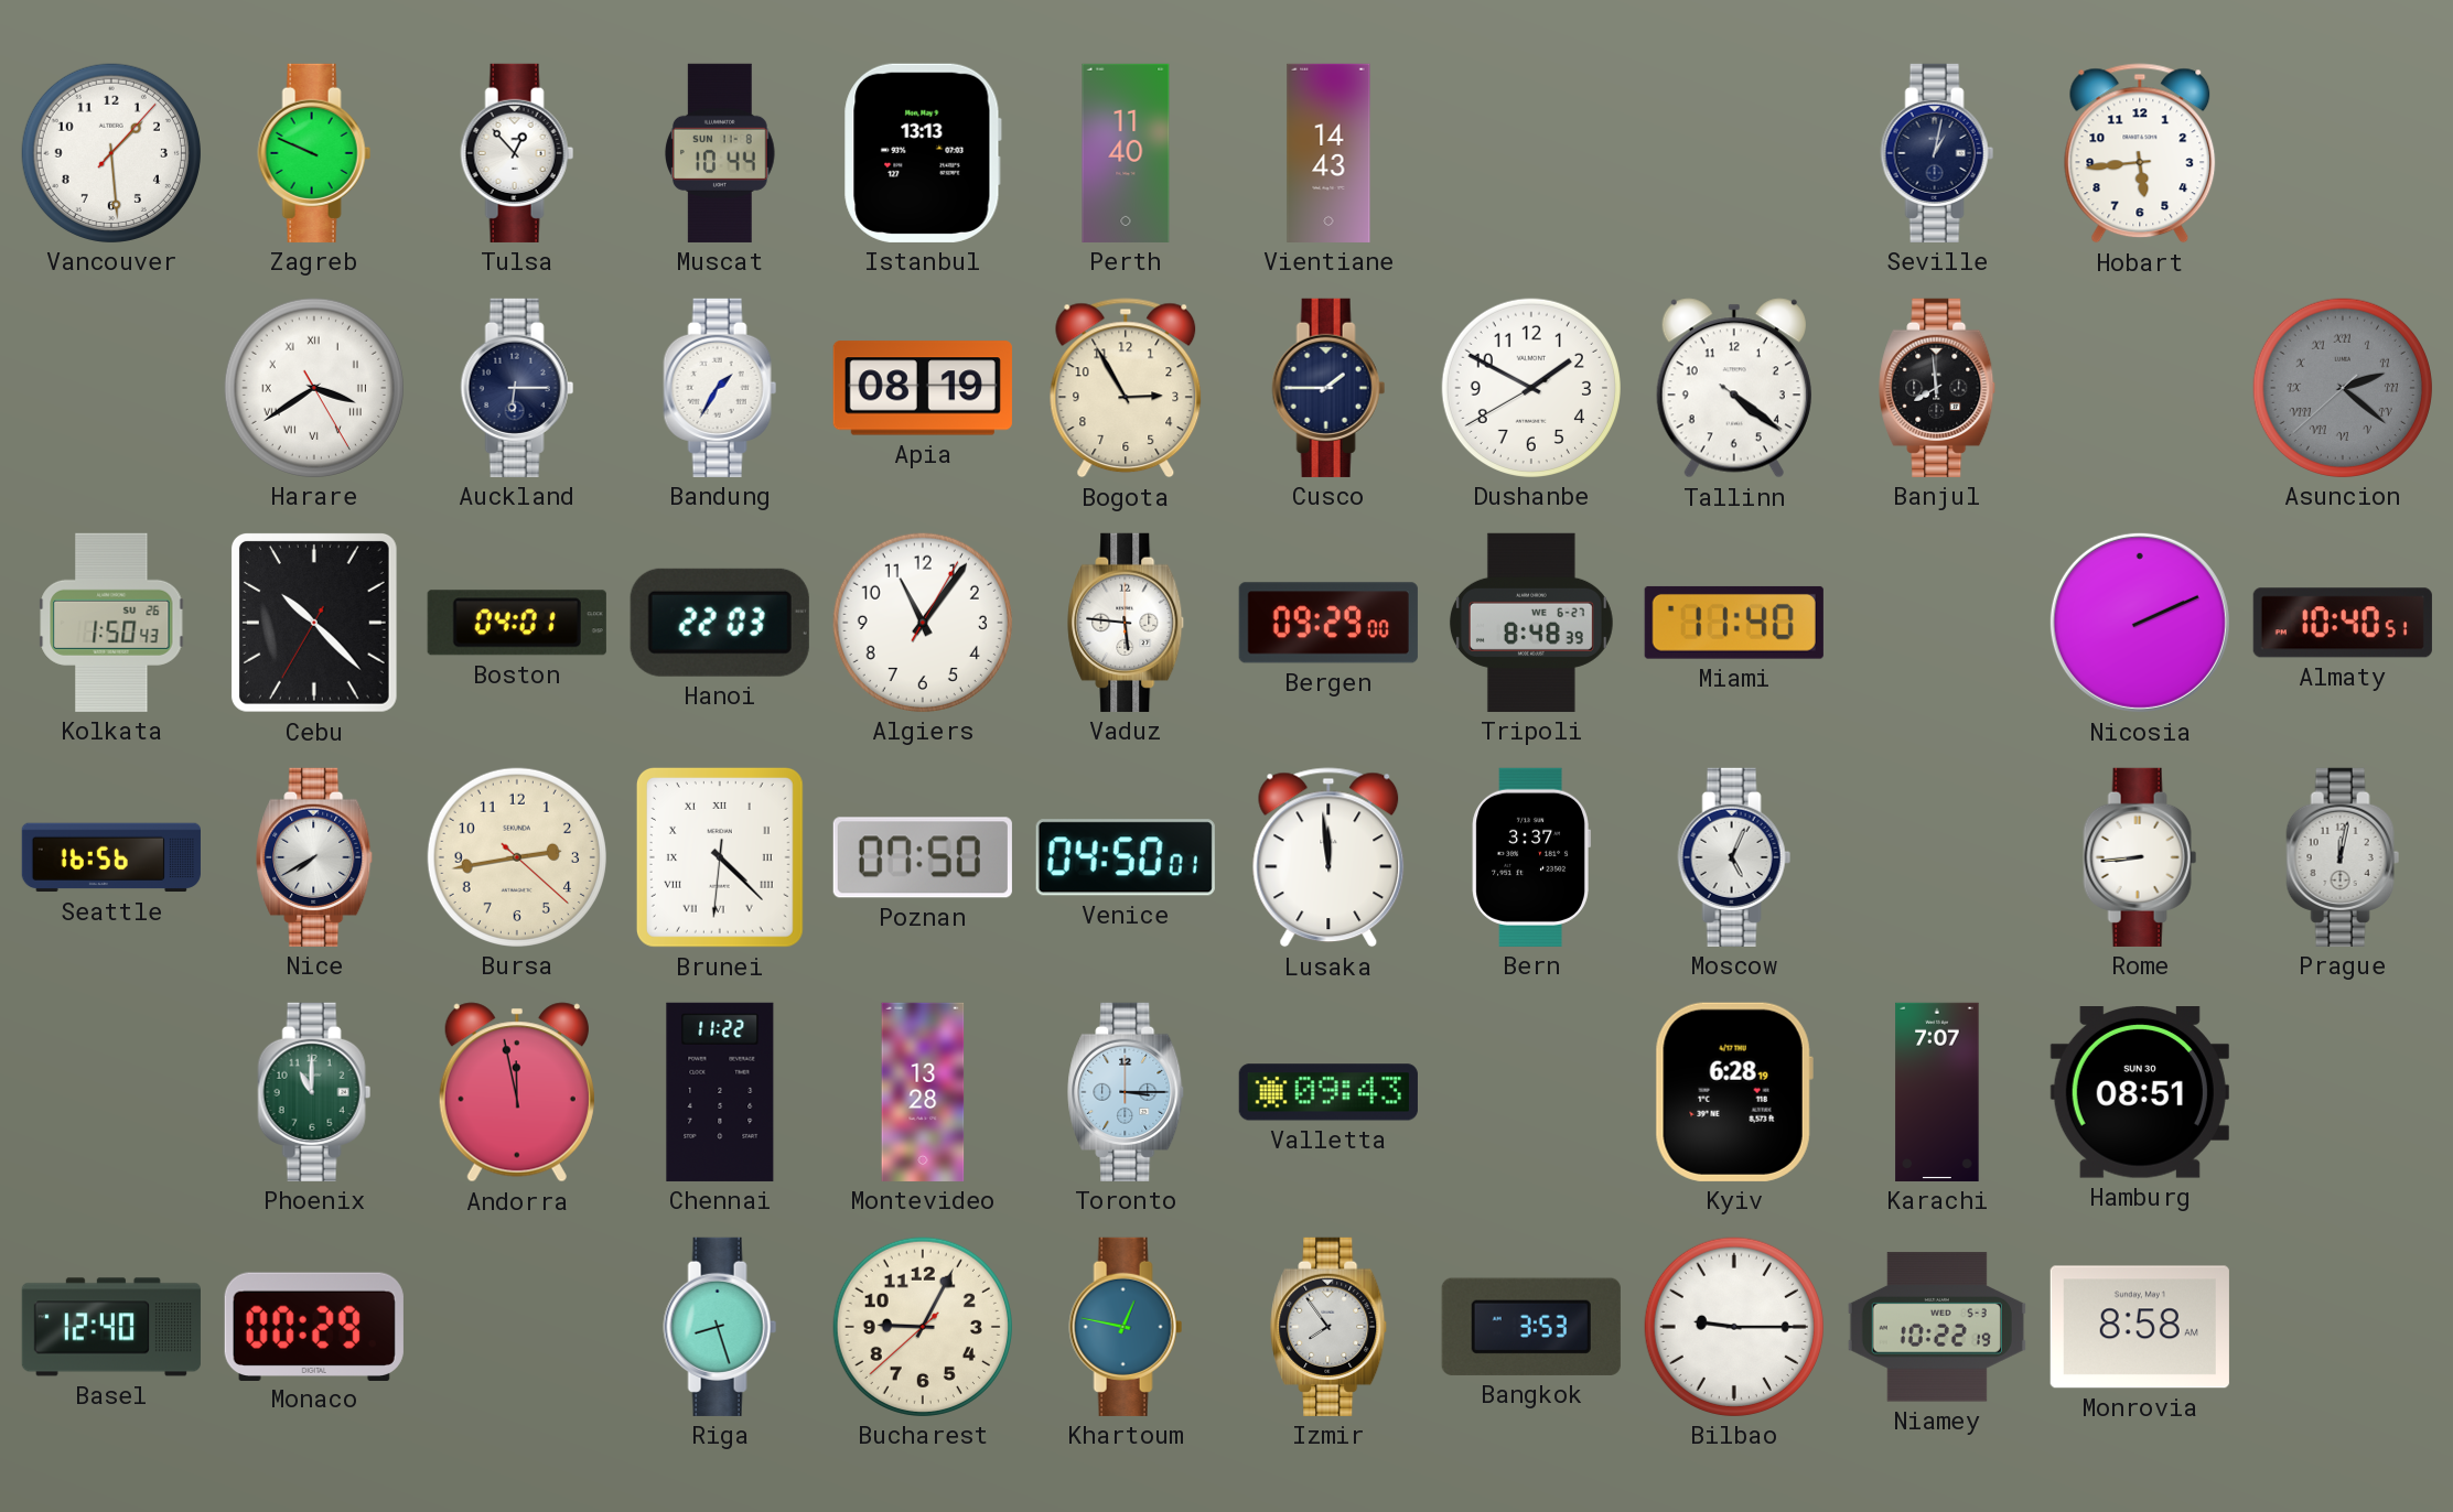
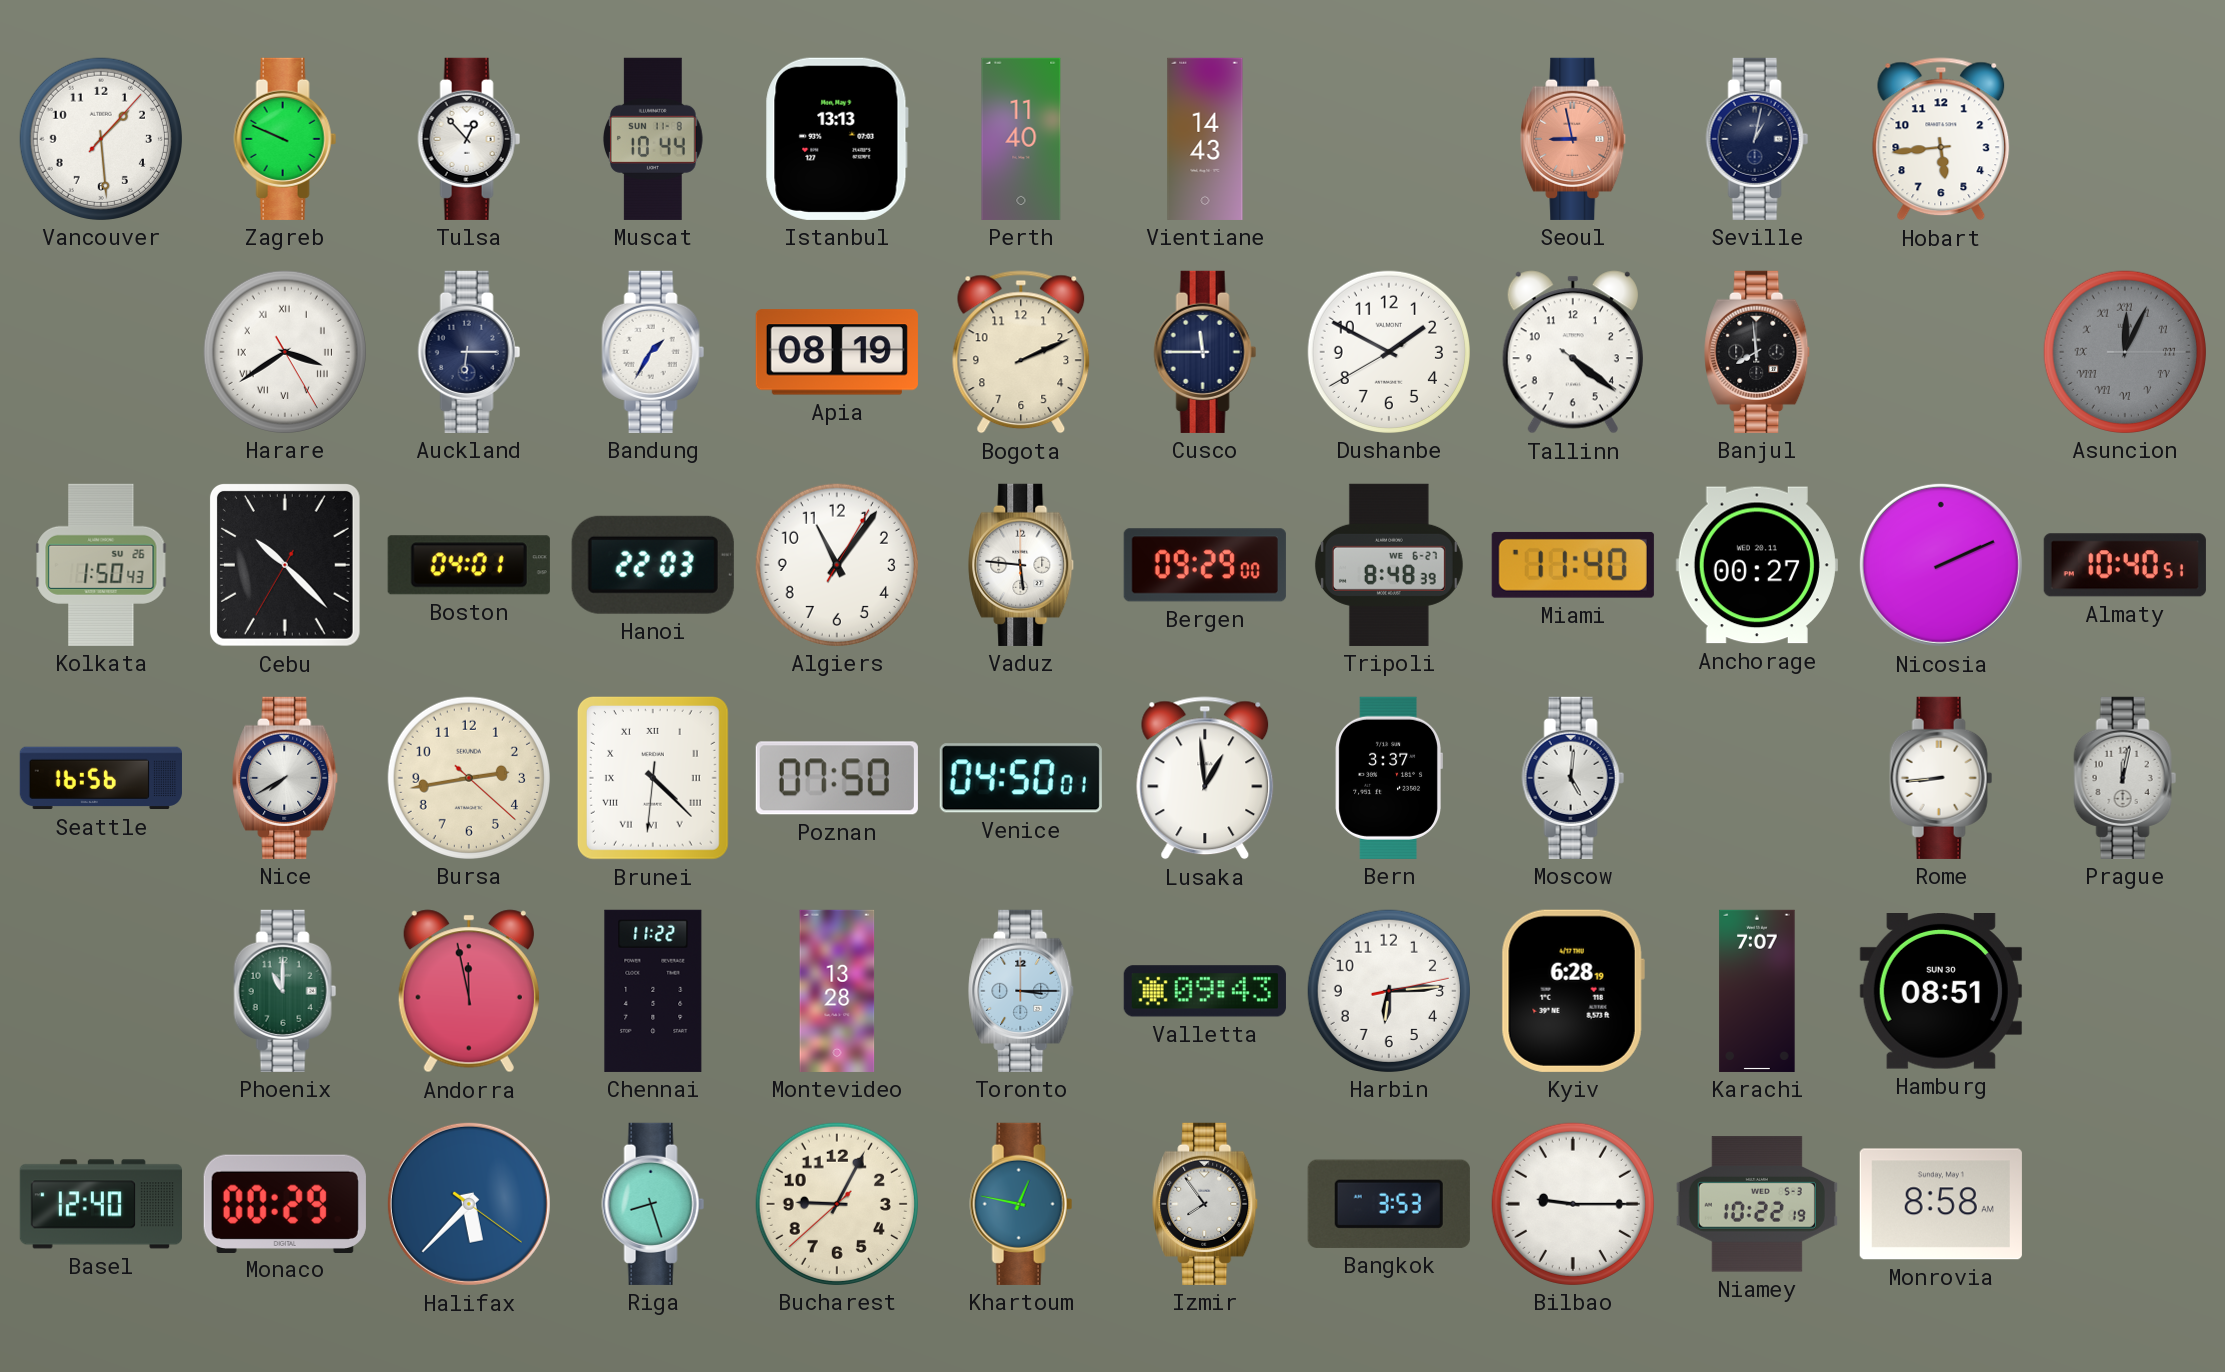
Seoul: none -> 8:58 (1574, 139)
Bogota: 2:55 -> 2:11 (1021, 352)
Cusco: 1:45 -> 11:45 (1205, 352)
Asuncion: 2:21 -> 12:04 (2125, 352)
Anchorage: none -> 00:27 (1757, 565)
Lusaka: 11:59 -> 12:59 (1205, 778)
Moscow: 5:04 -> 5:01 (1573, 778)
Harbin: none -> 6:14 (1389, 991)
Halifax: none -> 5:37 (469, 1204)
